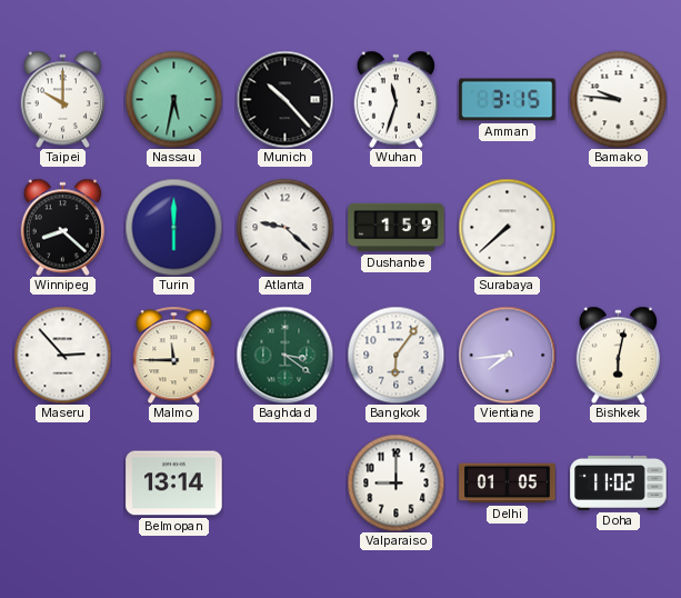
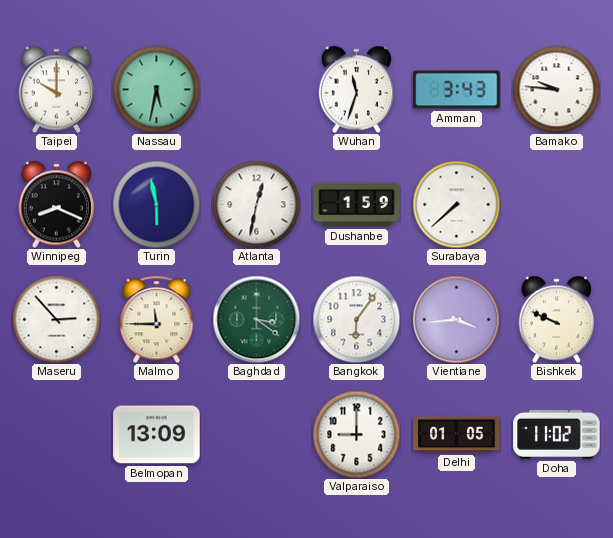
Munich: 10:23 -> none (284, 99)
Amman: 3:15 -> 3:43 (457, 90)
Winnipeg: 8:22 -> 8:19 (57, 204)
Turin: 6:00 -> 5:58 (156, 204)
Atlanta: 9:22 -> 12:32 (256, 204)
Vientiane: 7:44 -> 3:44 (456, 319)
Bishkek: 6:02 -> 9:49 (557, 319)
Belmopan: 13:14 -> 13:09 (157, 435)
